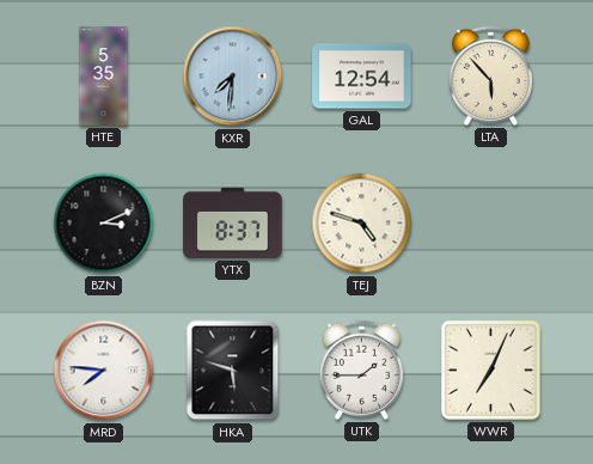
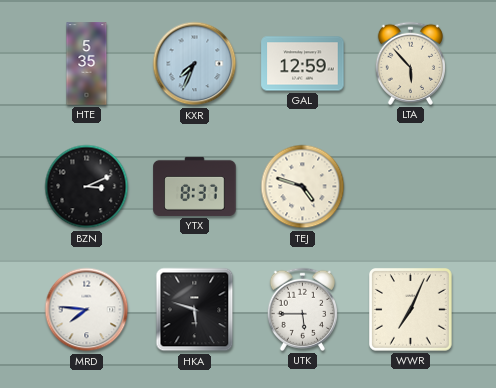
KXR: 7:31 -> 7:34 (195, 64)
GAL: 12:54 -> 12:59 (303, 64)
UTK: 1:45 -> 5:45 (302, 309)
